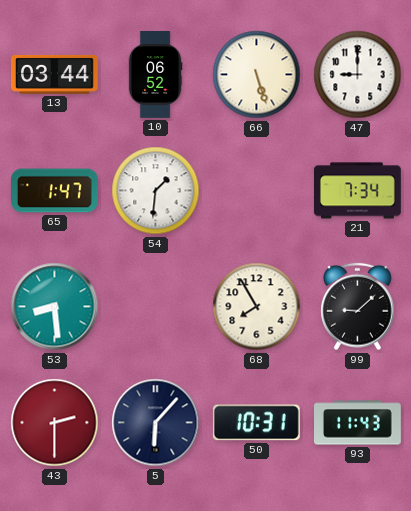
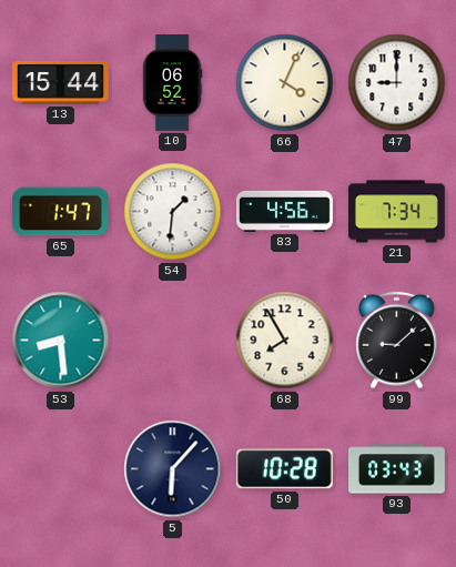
13: 03:44 -> 15:44 (60, 82)
66: 5:27 -> 4:04 (285, 83)
83: none -> 4:56 (285, 211)
43: 2:30 -> none (55, 423)
50: 10:31 -> 10:28 (284, 469)
93: 11:43 -> 03:43 (397, 469)
